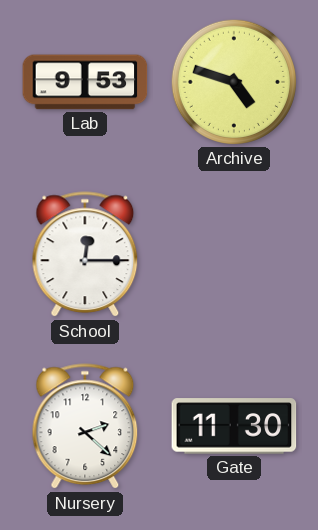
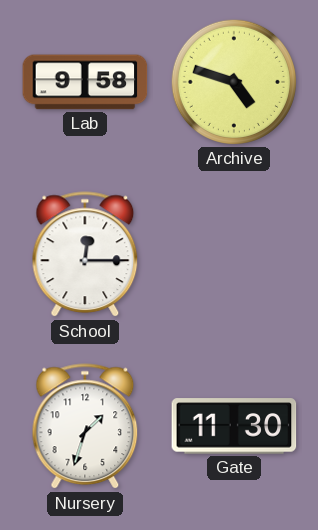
Lab: 9:53 -> 9:58 (85, 82)
Nursery: 2:22 -> 1:33 (85, 427)
